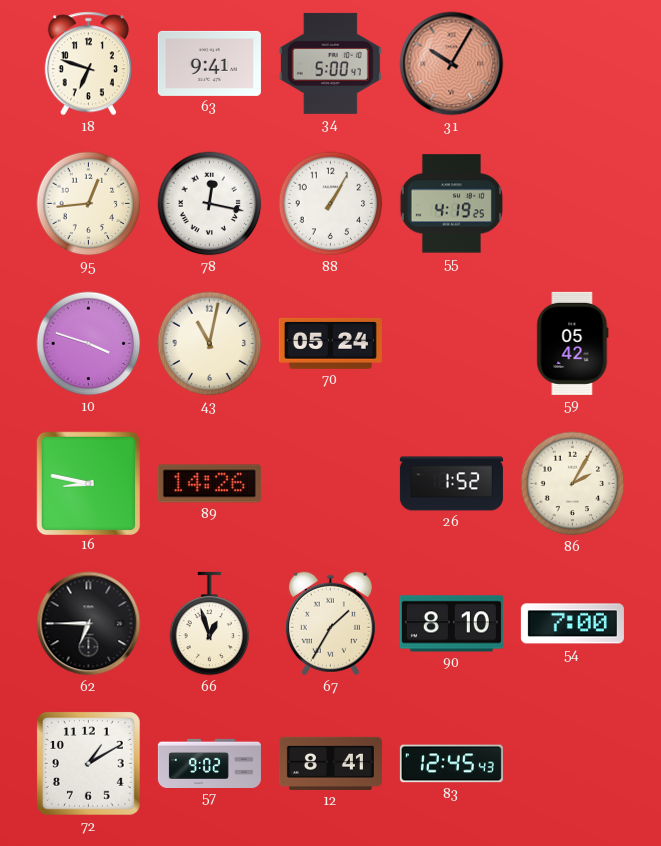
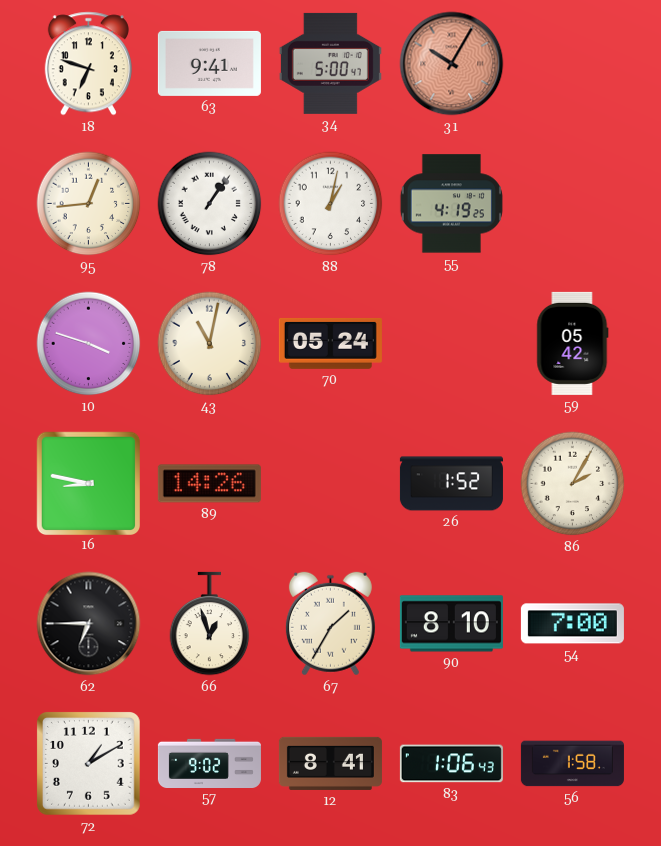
78: 12:17 -> 1:06 (210, 204)
88: 1:05 -> 1:02 (331, 204)
83: 12:45 -> 1:06 (451, 764)
56: none -> 1:58 (572, 764)
